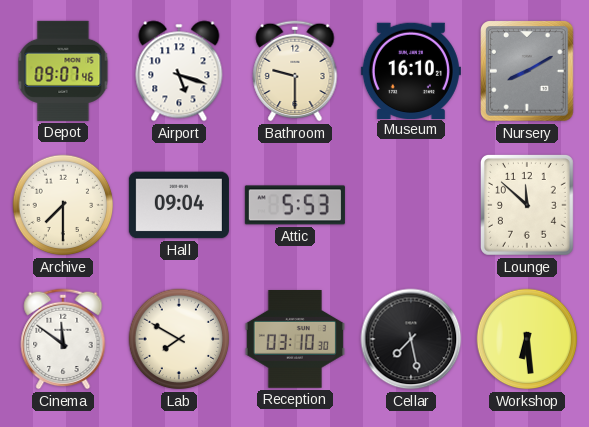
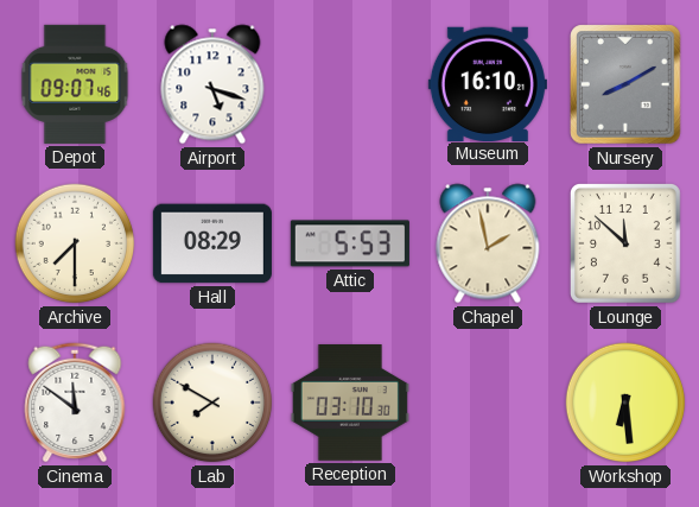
Bathroom: 9:30 -> none (295, 71)
Hall: 09:04 -> 08:29 (212, 243)
Chapel: none -> 1:58 (488, 243)
Cellar: 7:28 -> none (411, 339)
